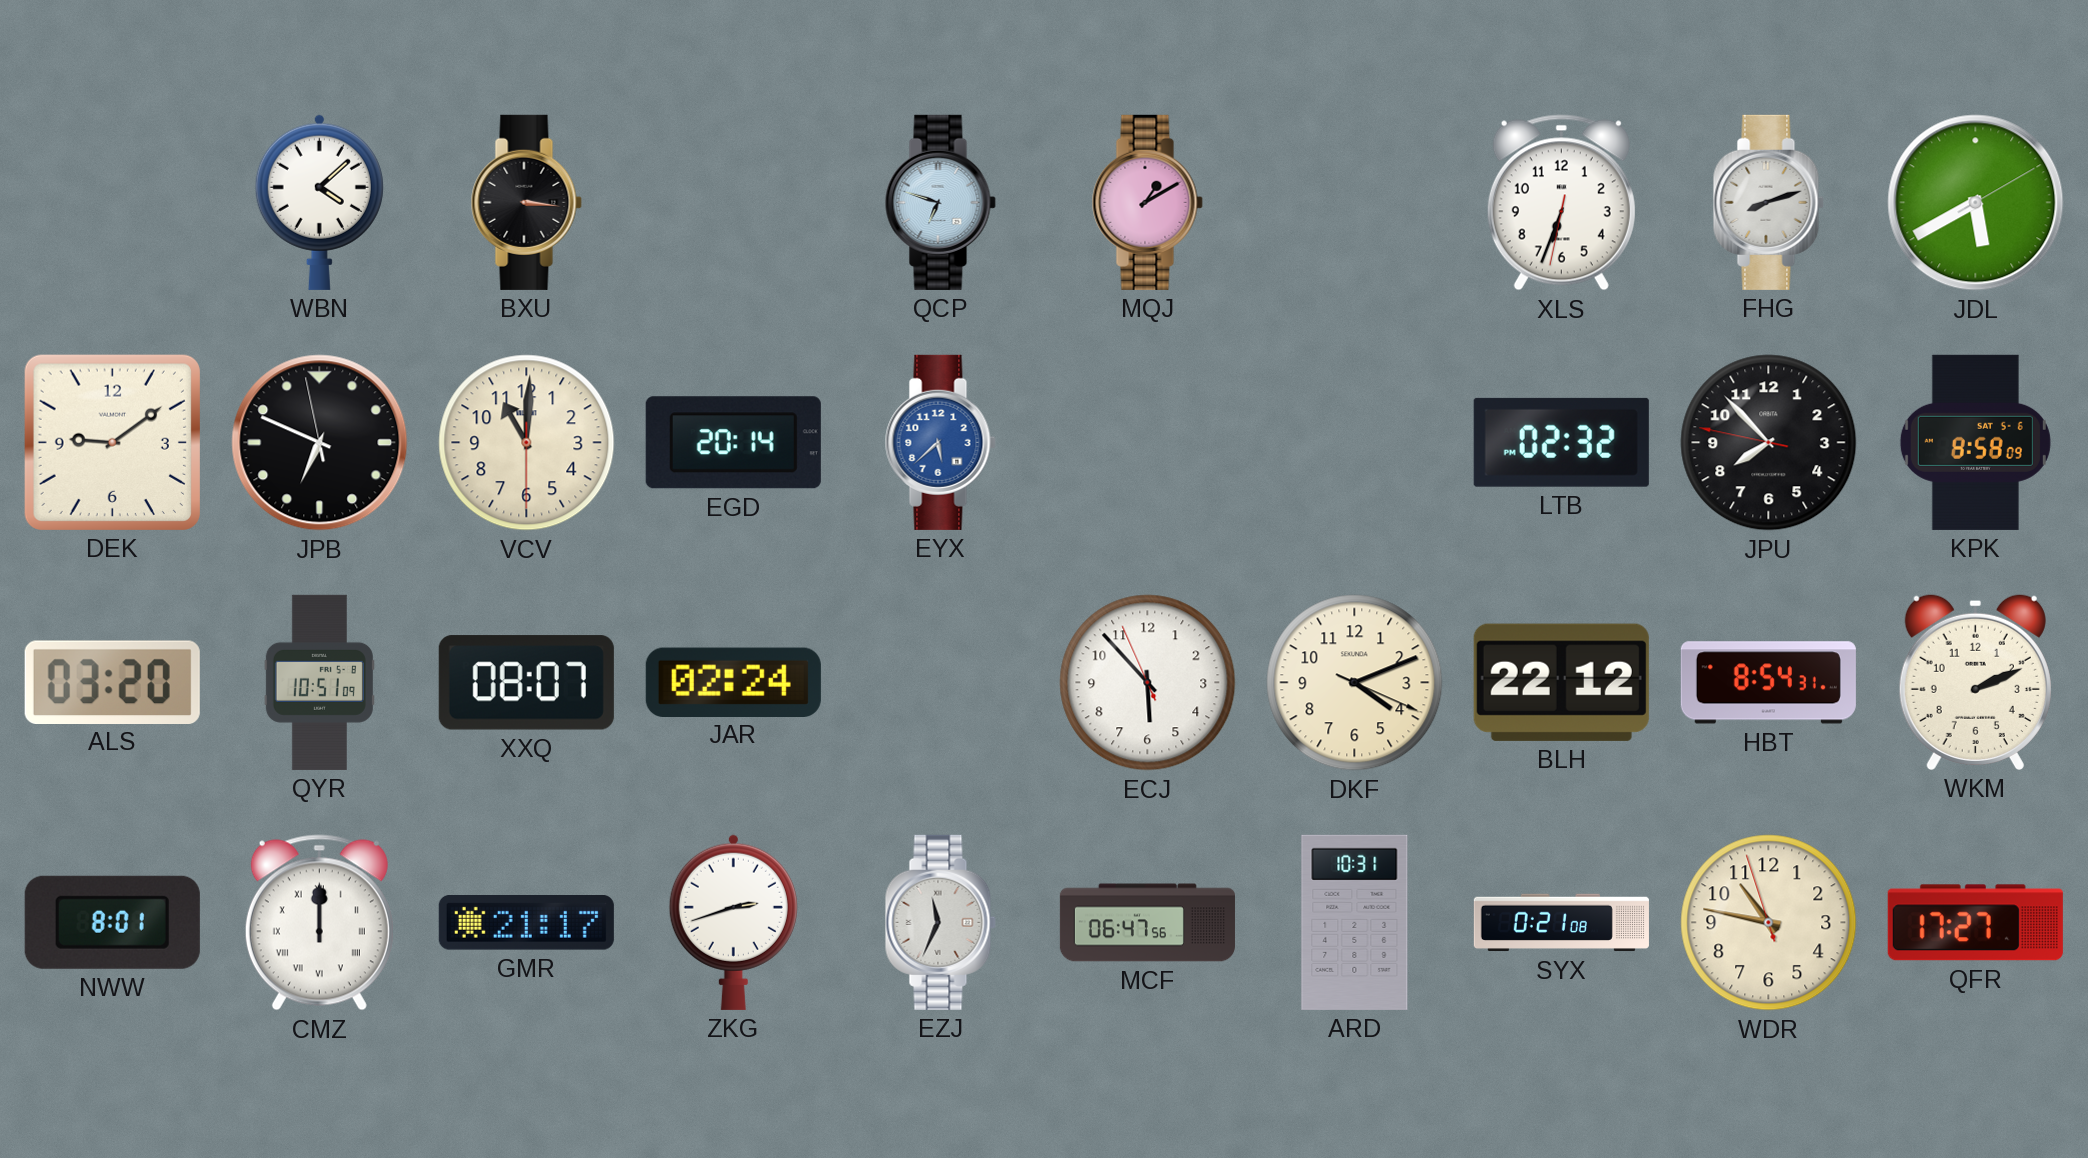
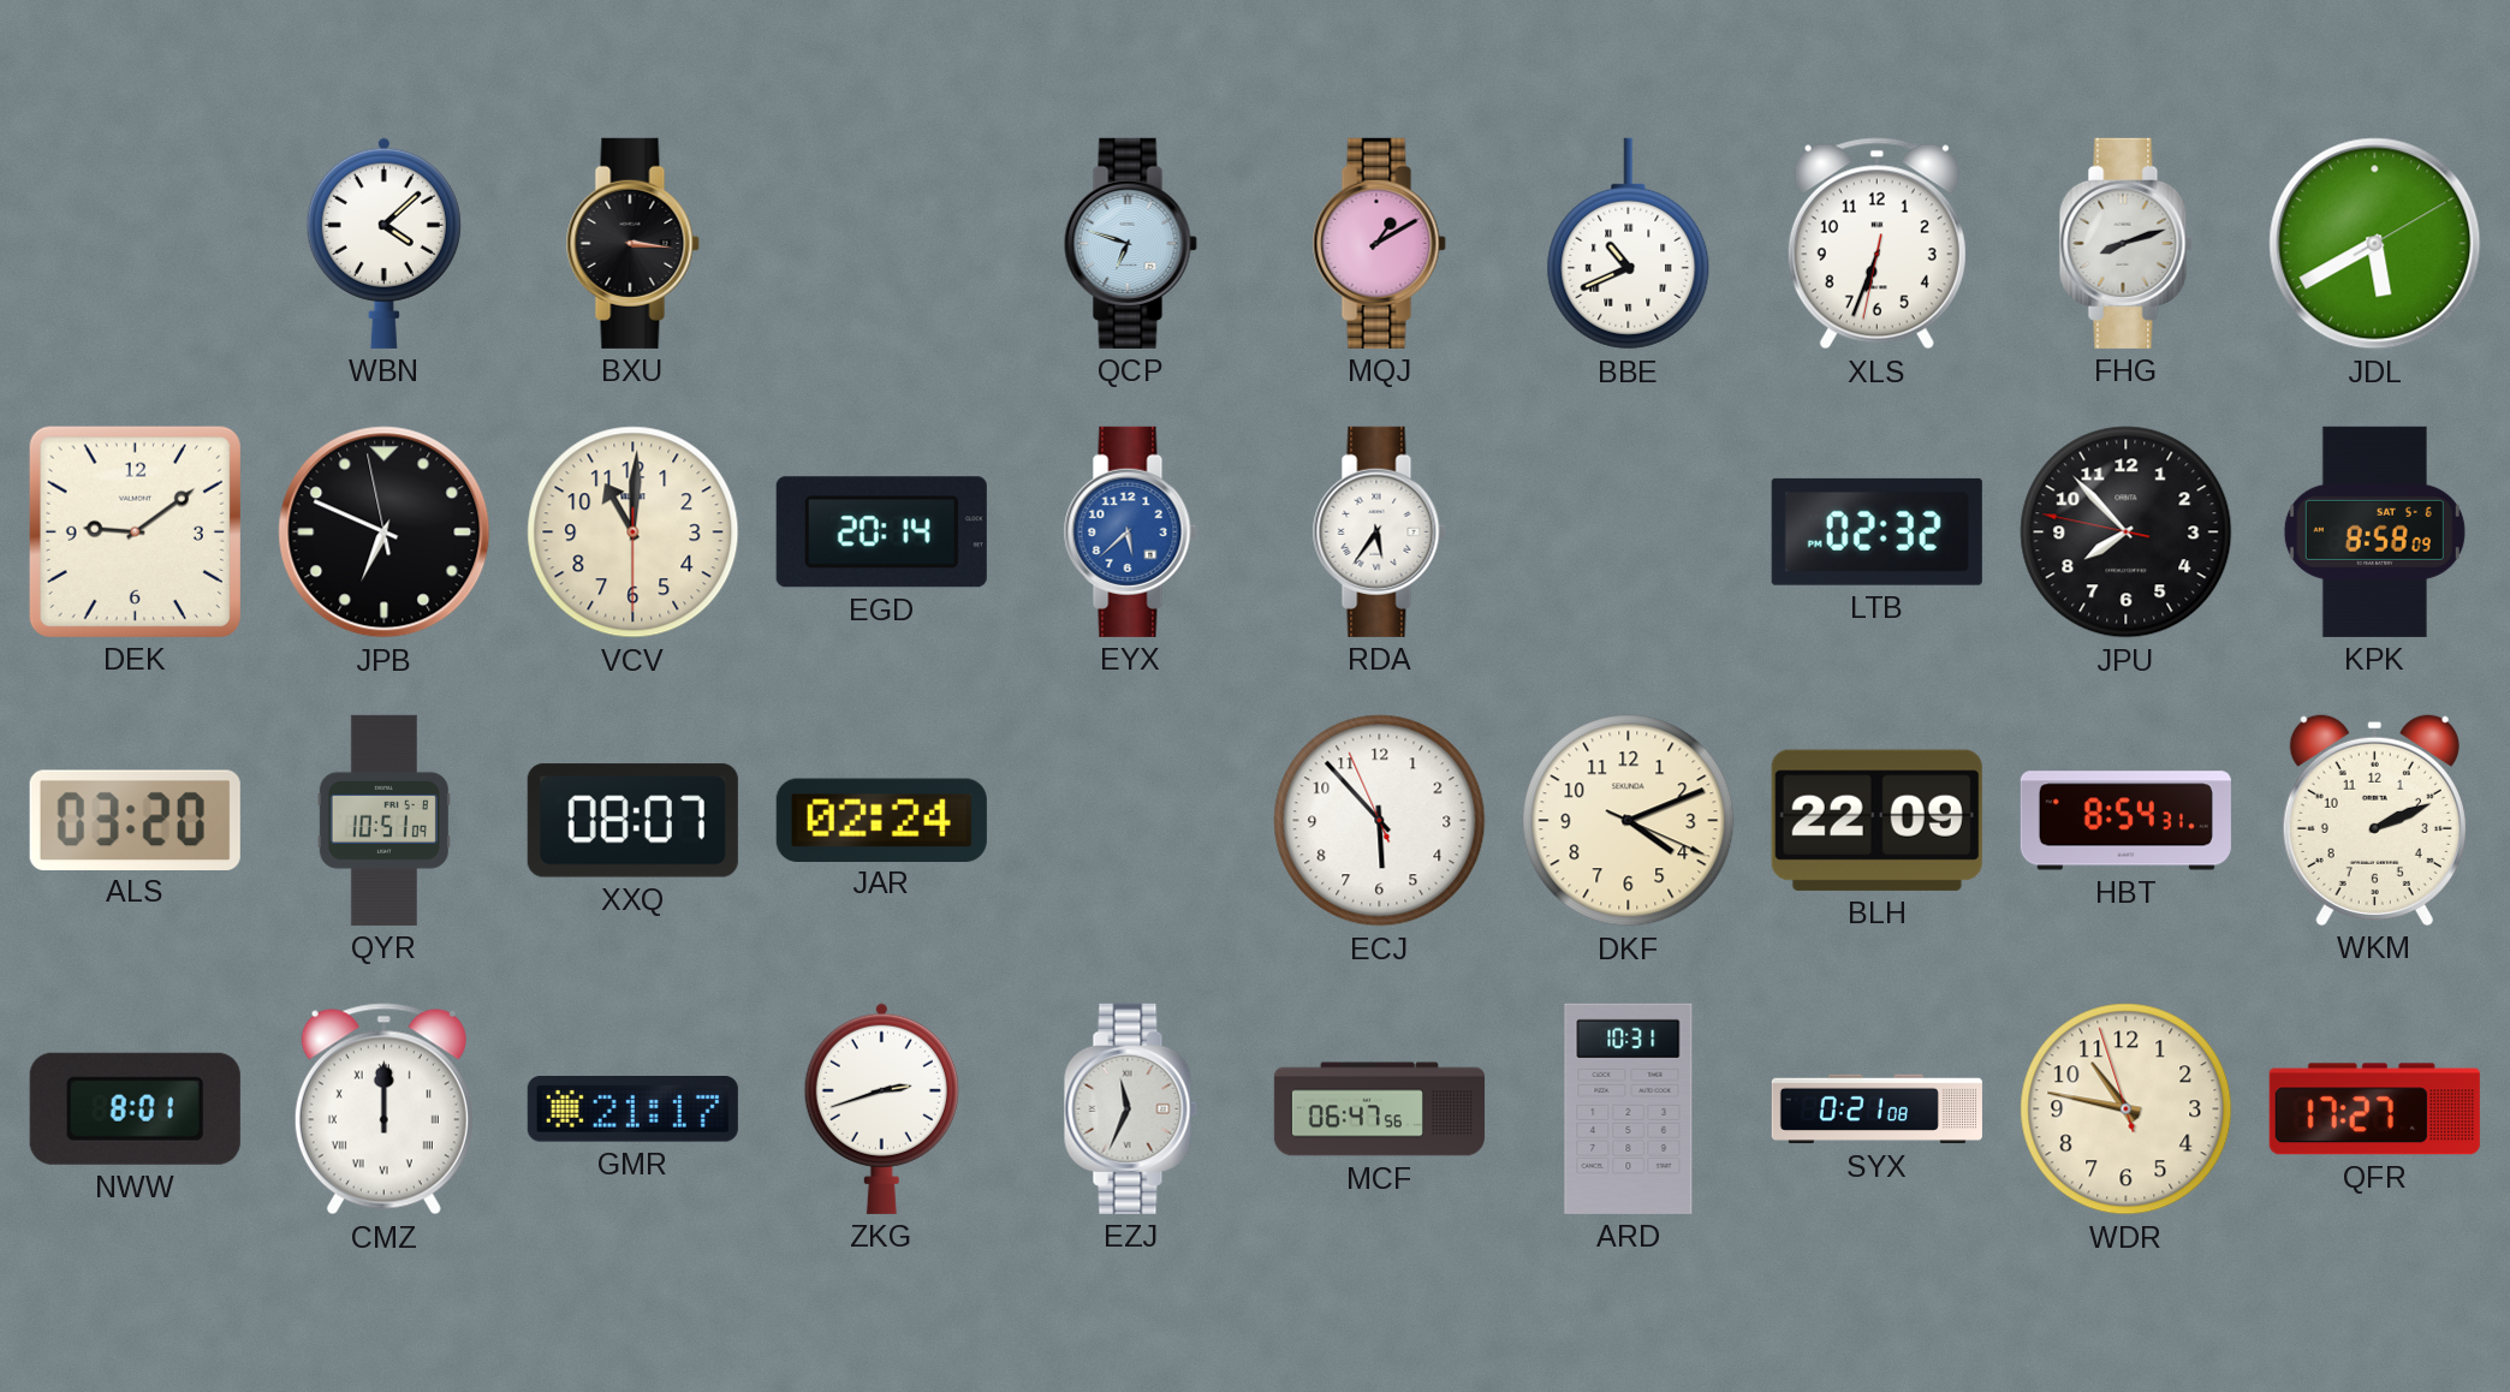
BBE: none -> 10:41 (1629, 244)
RDA: none -> 5:36 (1379, 531)
BLH: 22:12 -> 22:09 (1876, 820)
